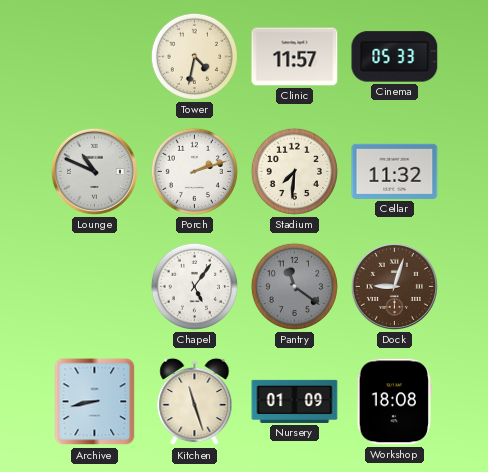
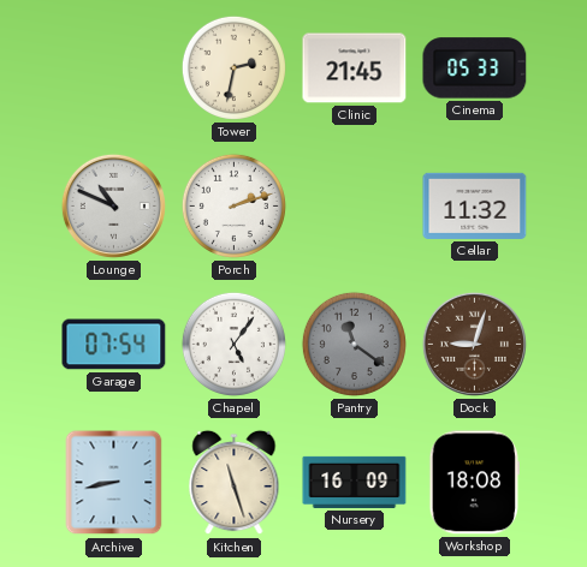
Tower: 4:32 -> 2:32 (233, 67)
Clinic: 11:57 -> 21:45 (355, 68)
Stadium: 7:31 -> none (294, 171)
Garage: none -> 07:54 (114, 345)
Nursery: 01:09 -> 16:09 (355, 482)
